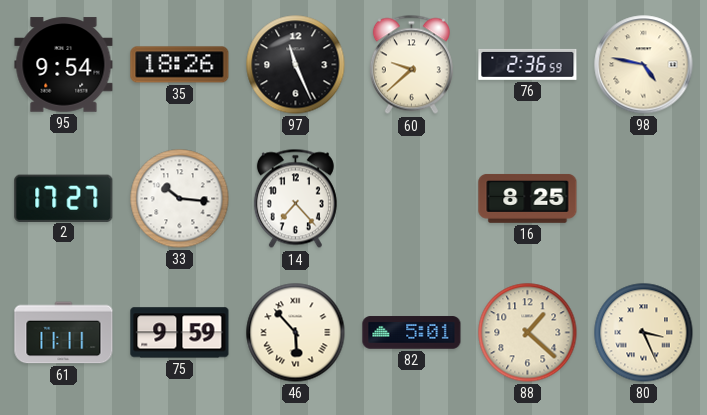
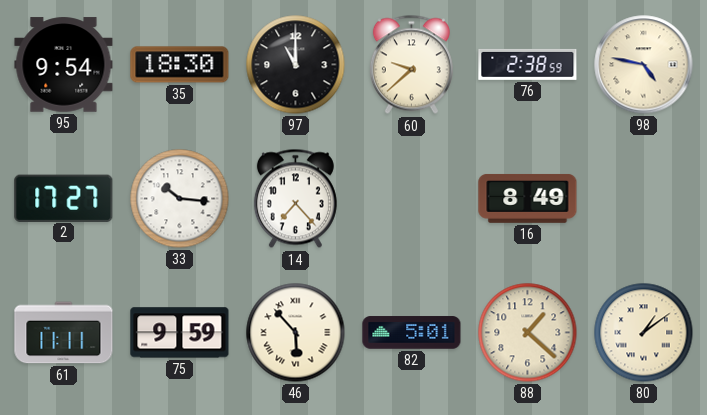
35: 18:26 -> 18:30 (180, 65)
97: 11:26 -> 11:00 (296, 65)
76: 2:36 -> 2:38 (528, 64)
16: 8:25 -> 8:49 (528, 198)
80: 3:26 -> 1:09 (644, 333)
